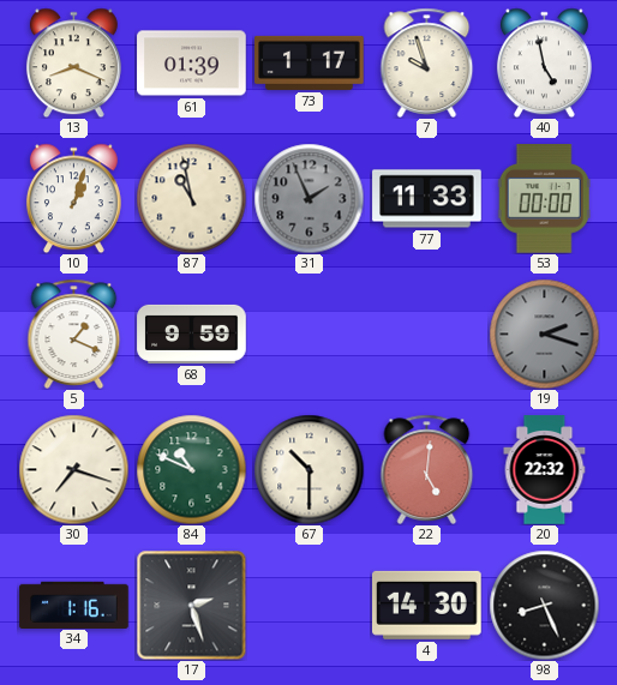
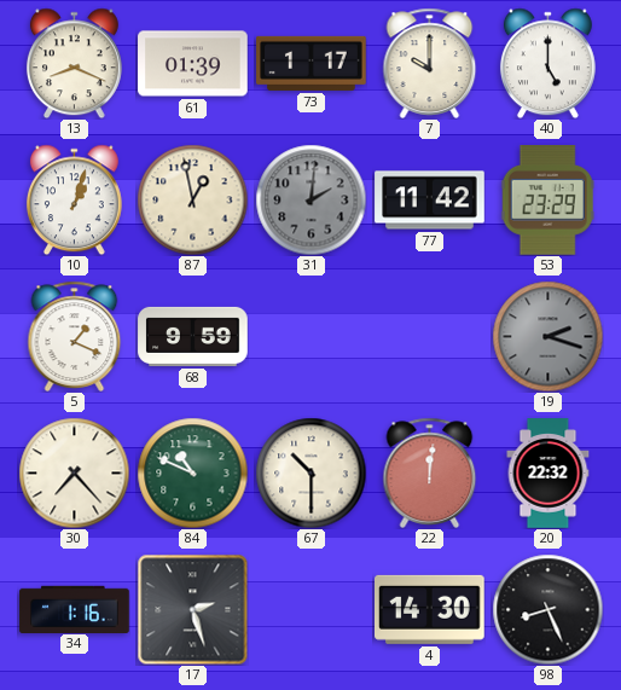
7: 9:57 -> 10:00 (430, 63)
40: 4:58 -> 5:00 (547, 63)
87: 10:58 -> 12:58 (192, 199)
31: 1:56 -> 2:01 (310, 199)
77: 11:33 -> 11:42 (430, 201)
53: 00:00 -> 23:29 (547, 201)
30: 7:18 -> 7:23 (74, 472)
22: 5:01 -> 12:01 (430, 472)
